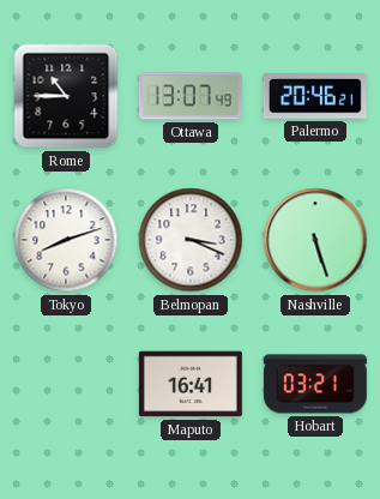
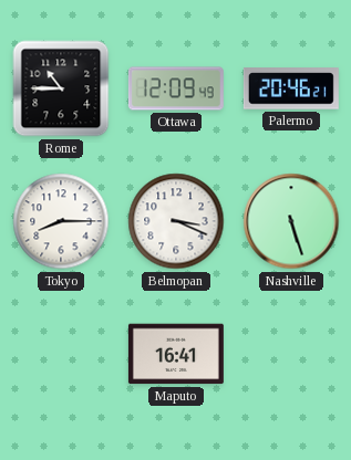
Ottawa: 13:07 -> 12:09 (176, 88)
Tokyo: 8:12 -> 8:15 (61, 221)
Hobart: 03:21 -> none (315, 384)
